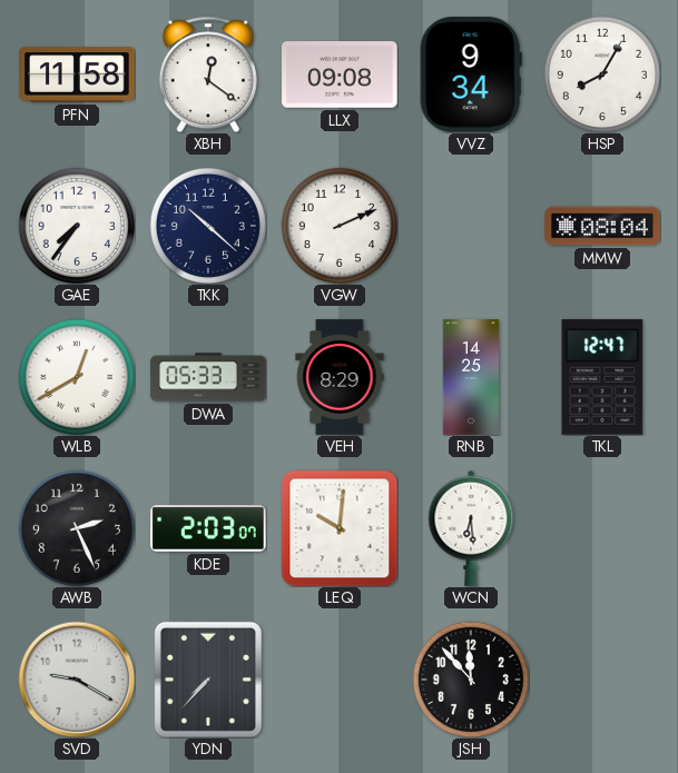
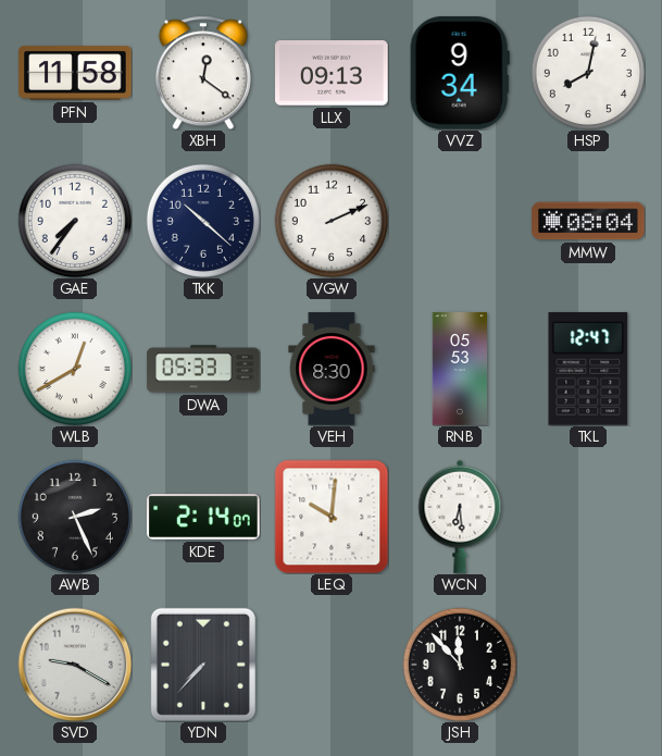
LLX: 09:08 -> 09:13 (332, 74)
HSP: 8:05 -> 8:02 (588, 73)
VEH: 8:29 -> 8:30 (332, 369)
RNB: 14:25 -> 05:53 (459, 369)
KDE: 2:03 -> 2:14 (203, 518)
